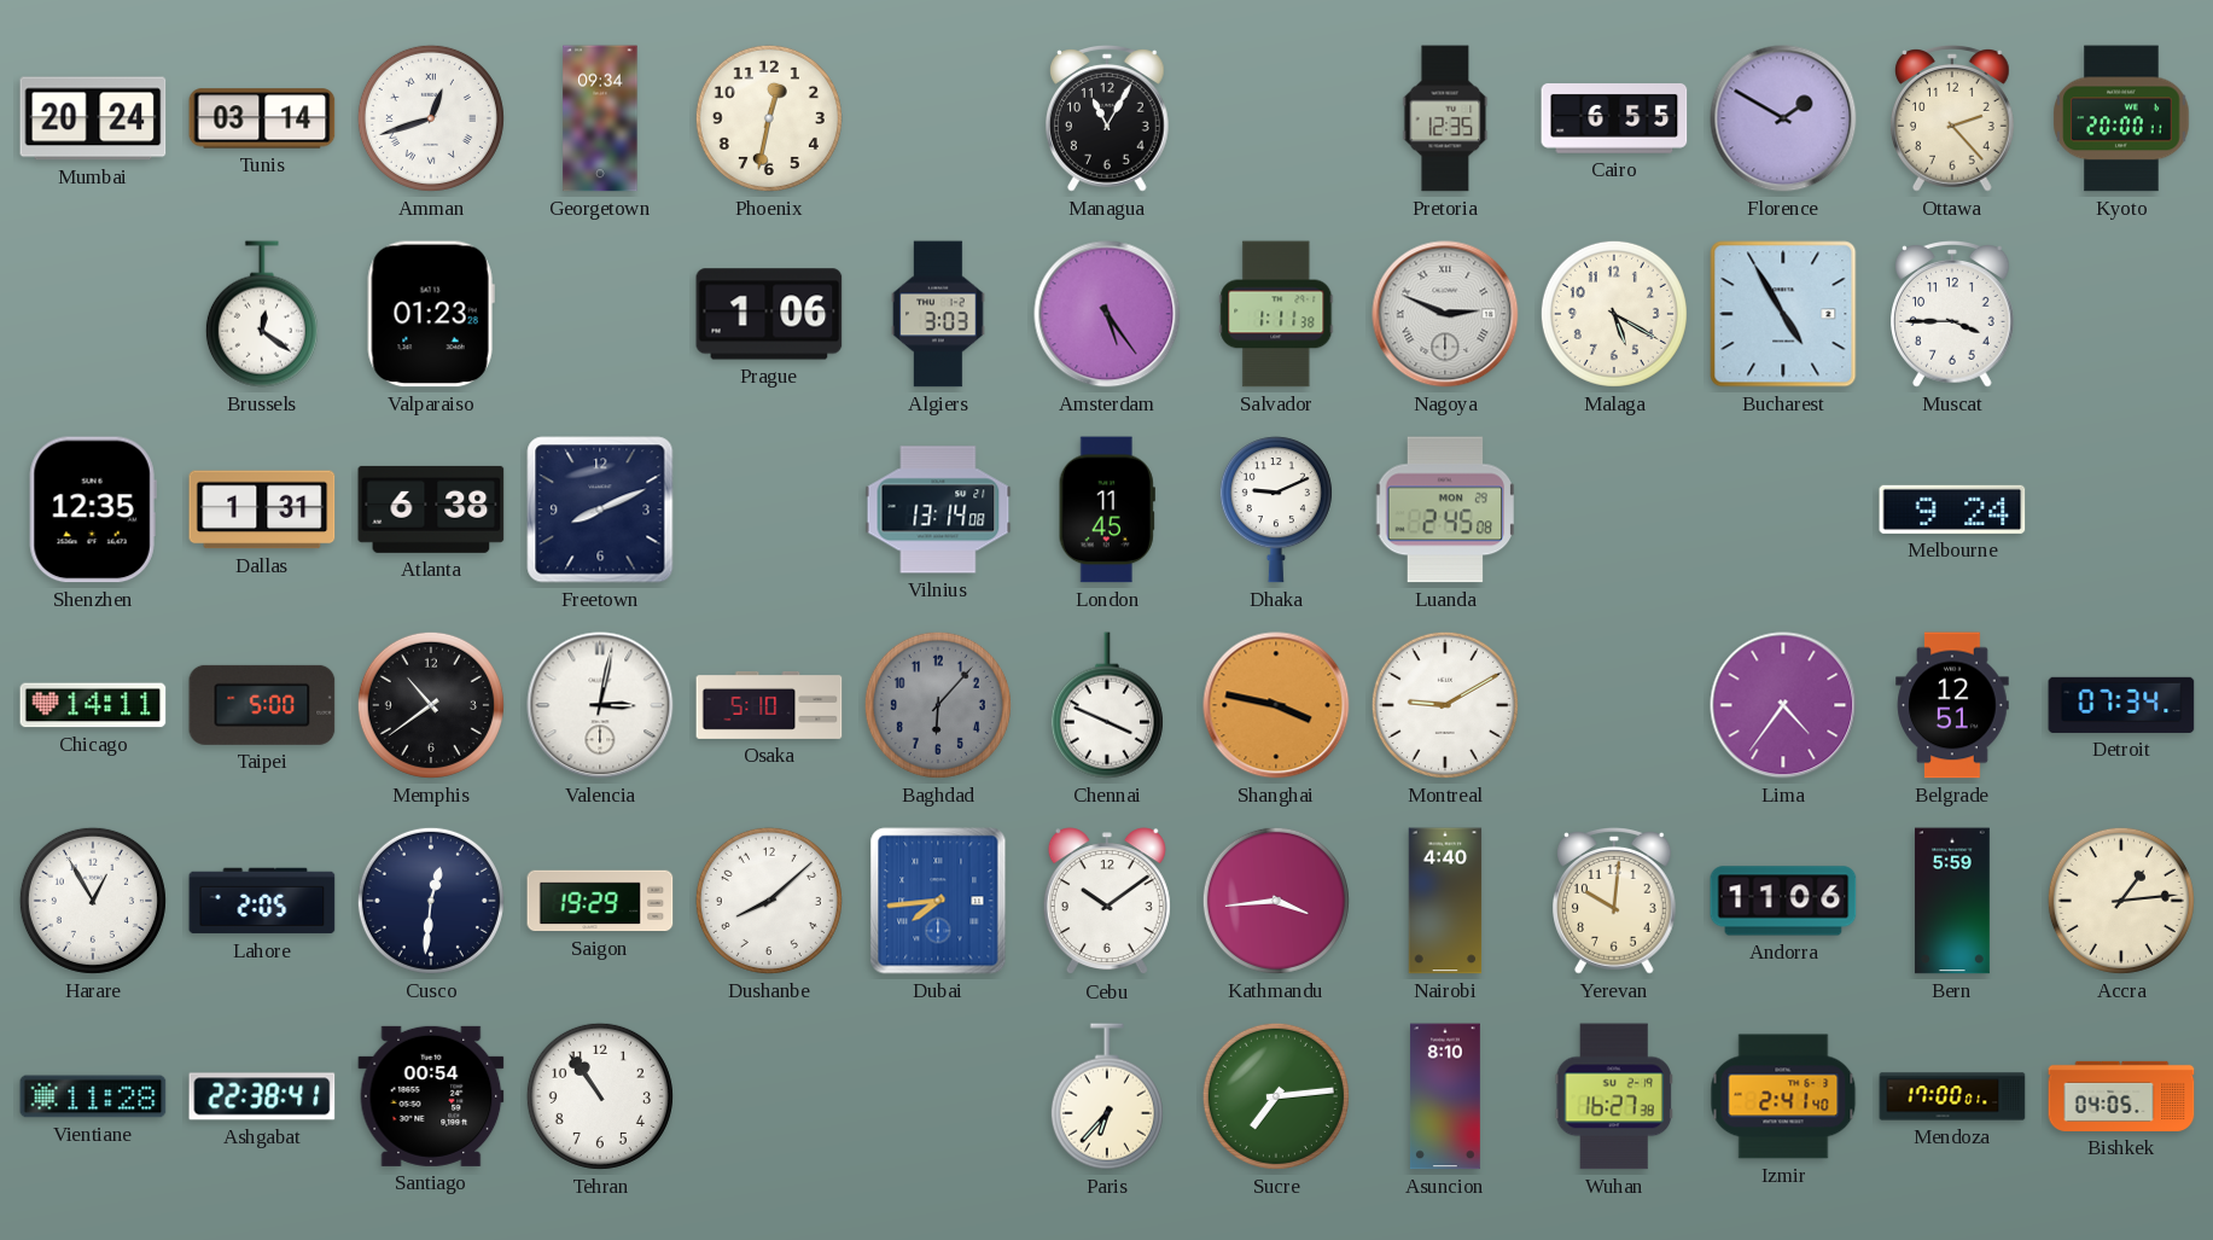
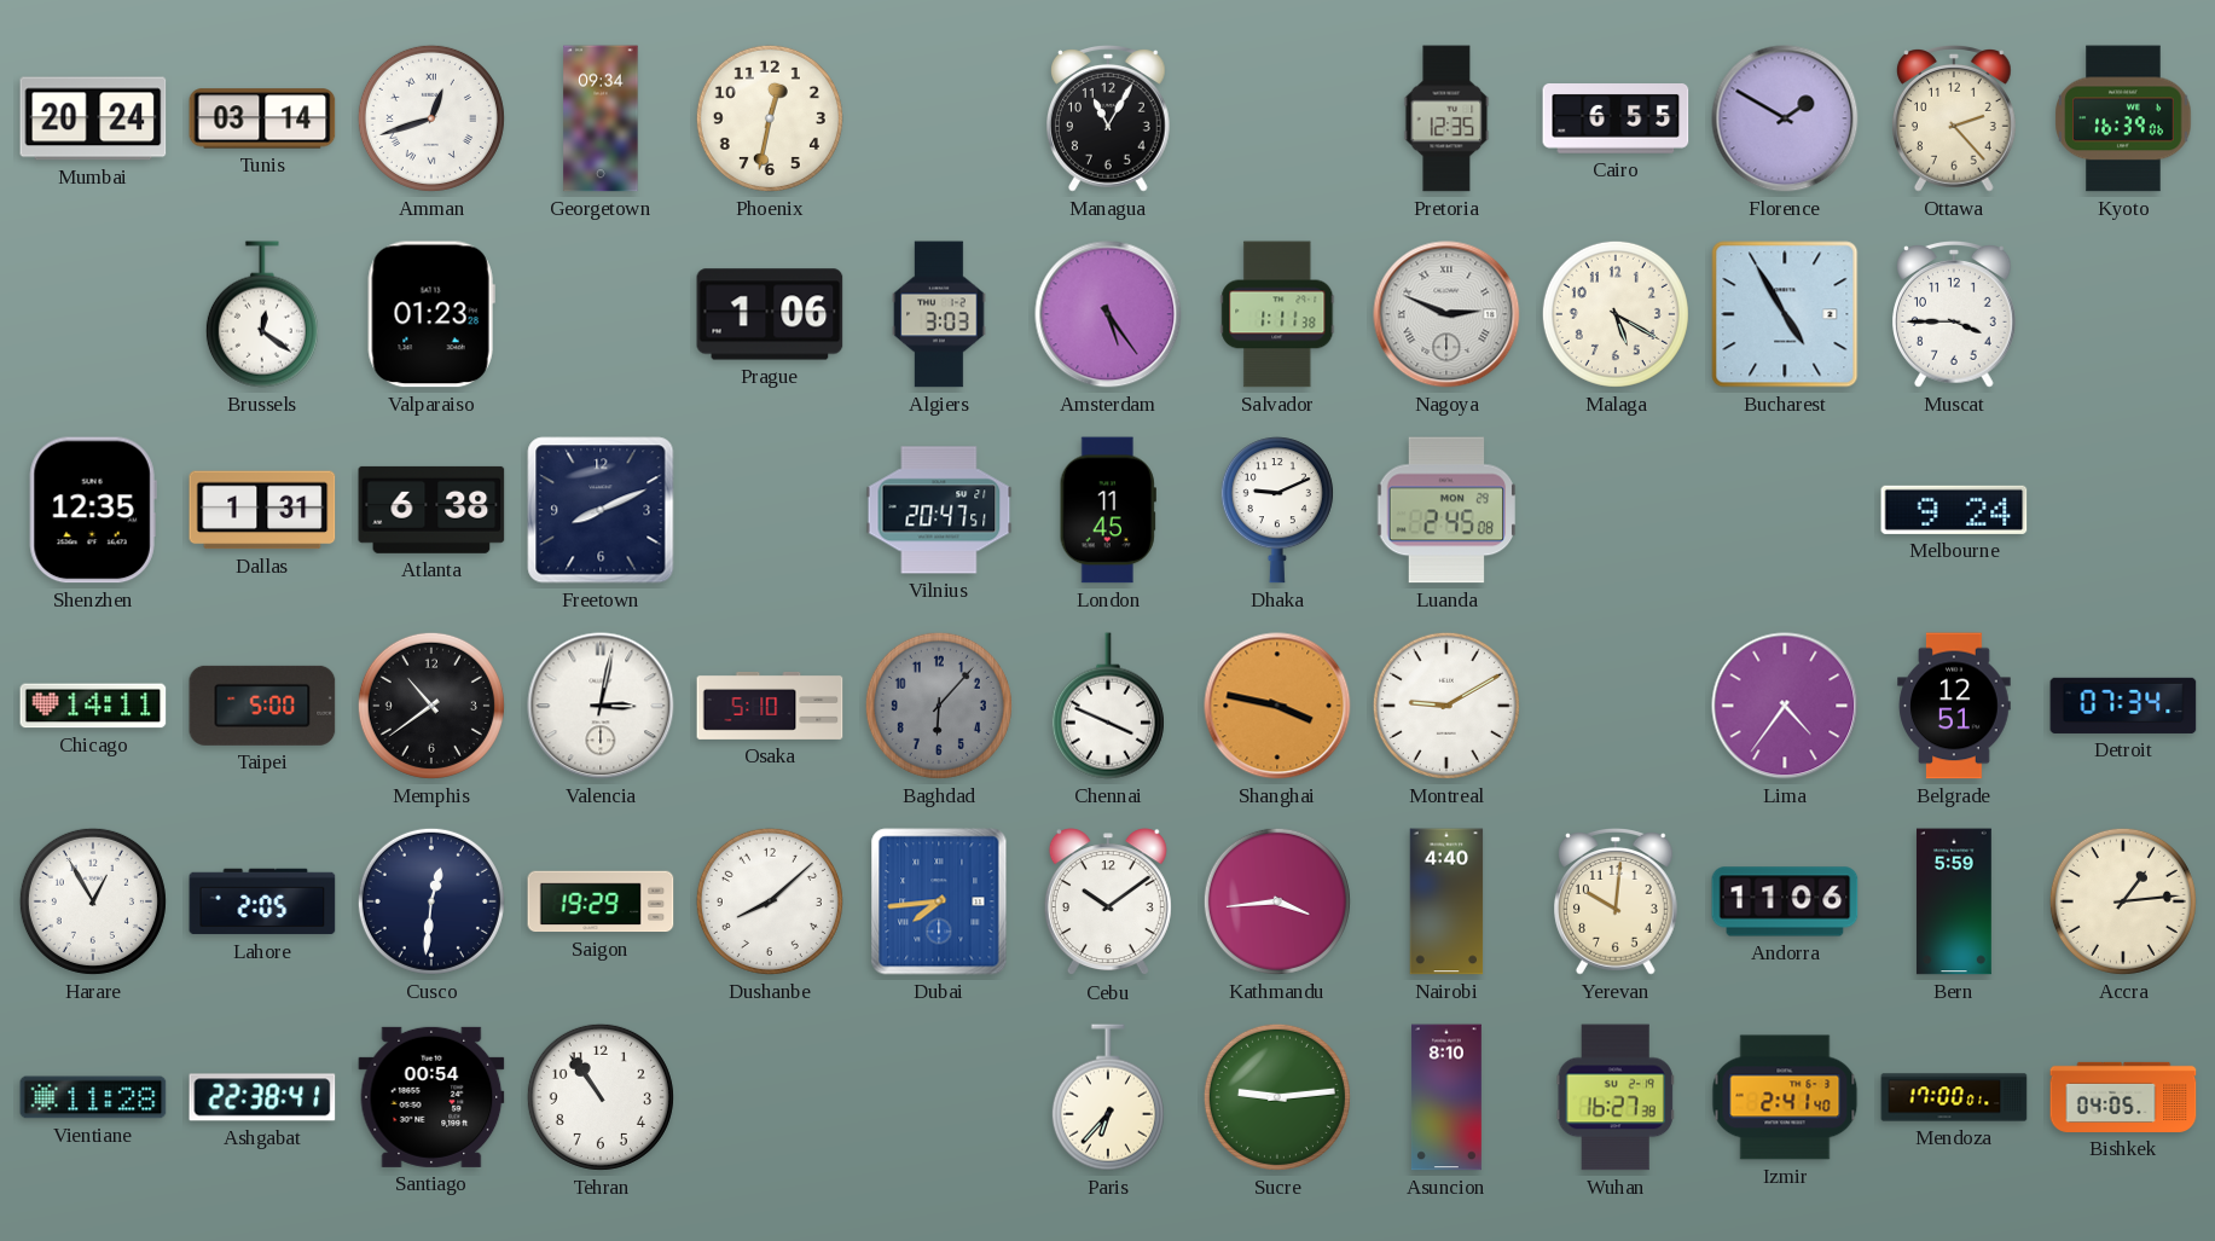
Kyoto: 20:00 -> 16:39 (2123, 118)
Vilnius: 13:14 -> 20:47 (939, 510)
Sucre: 7:14 -> 9:14 (1277, 1097)
